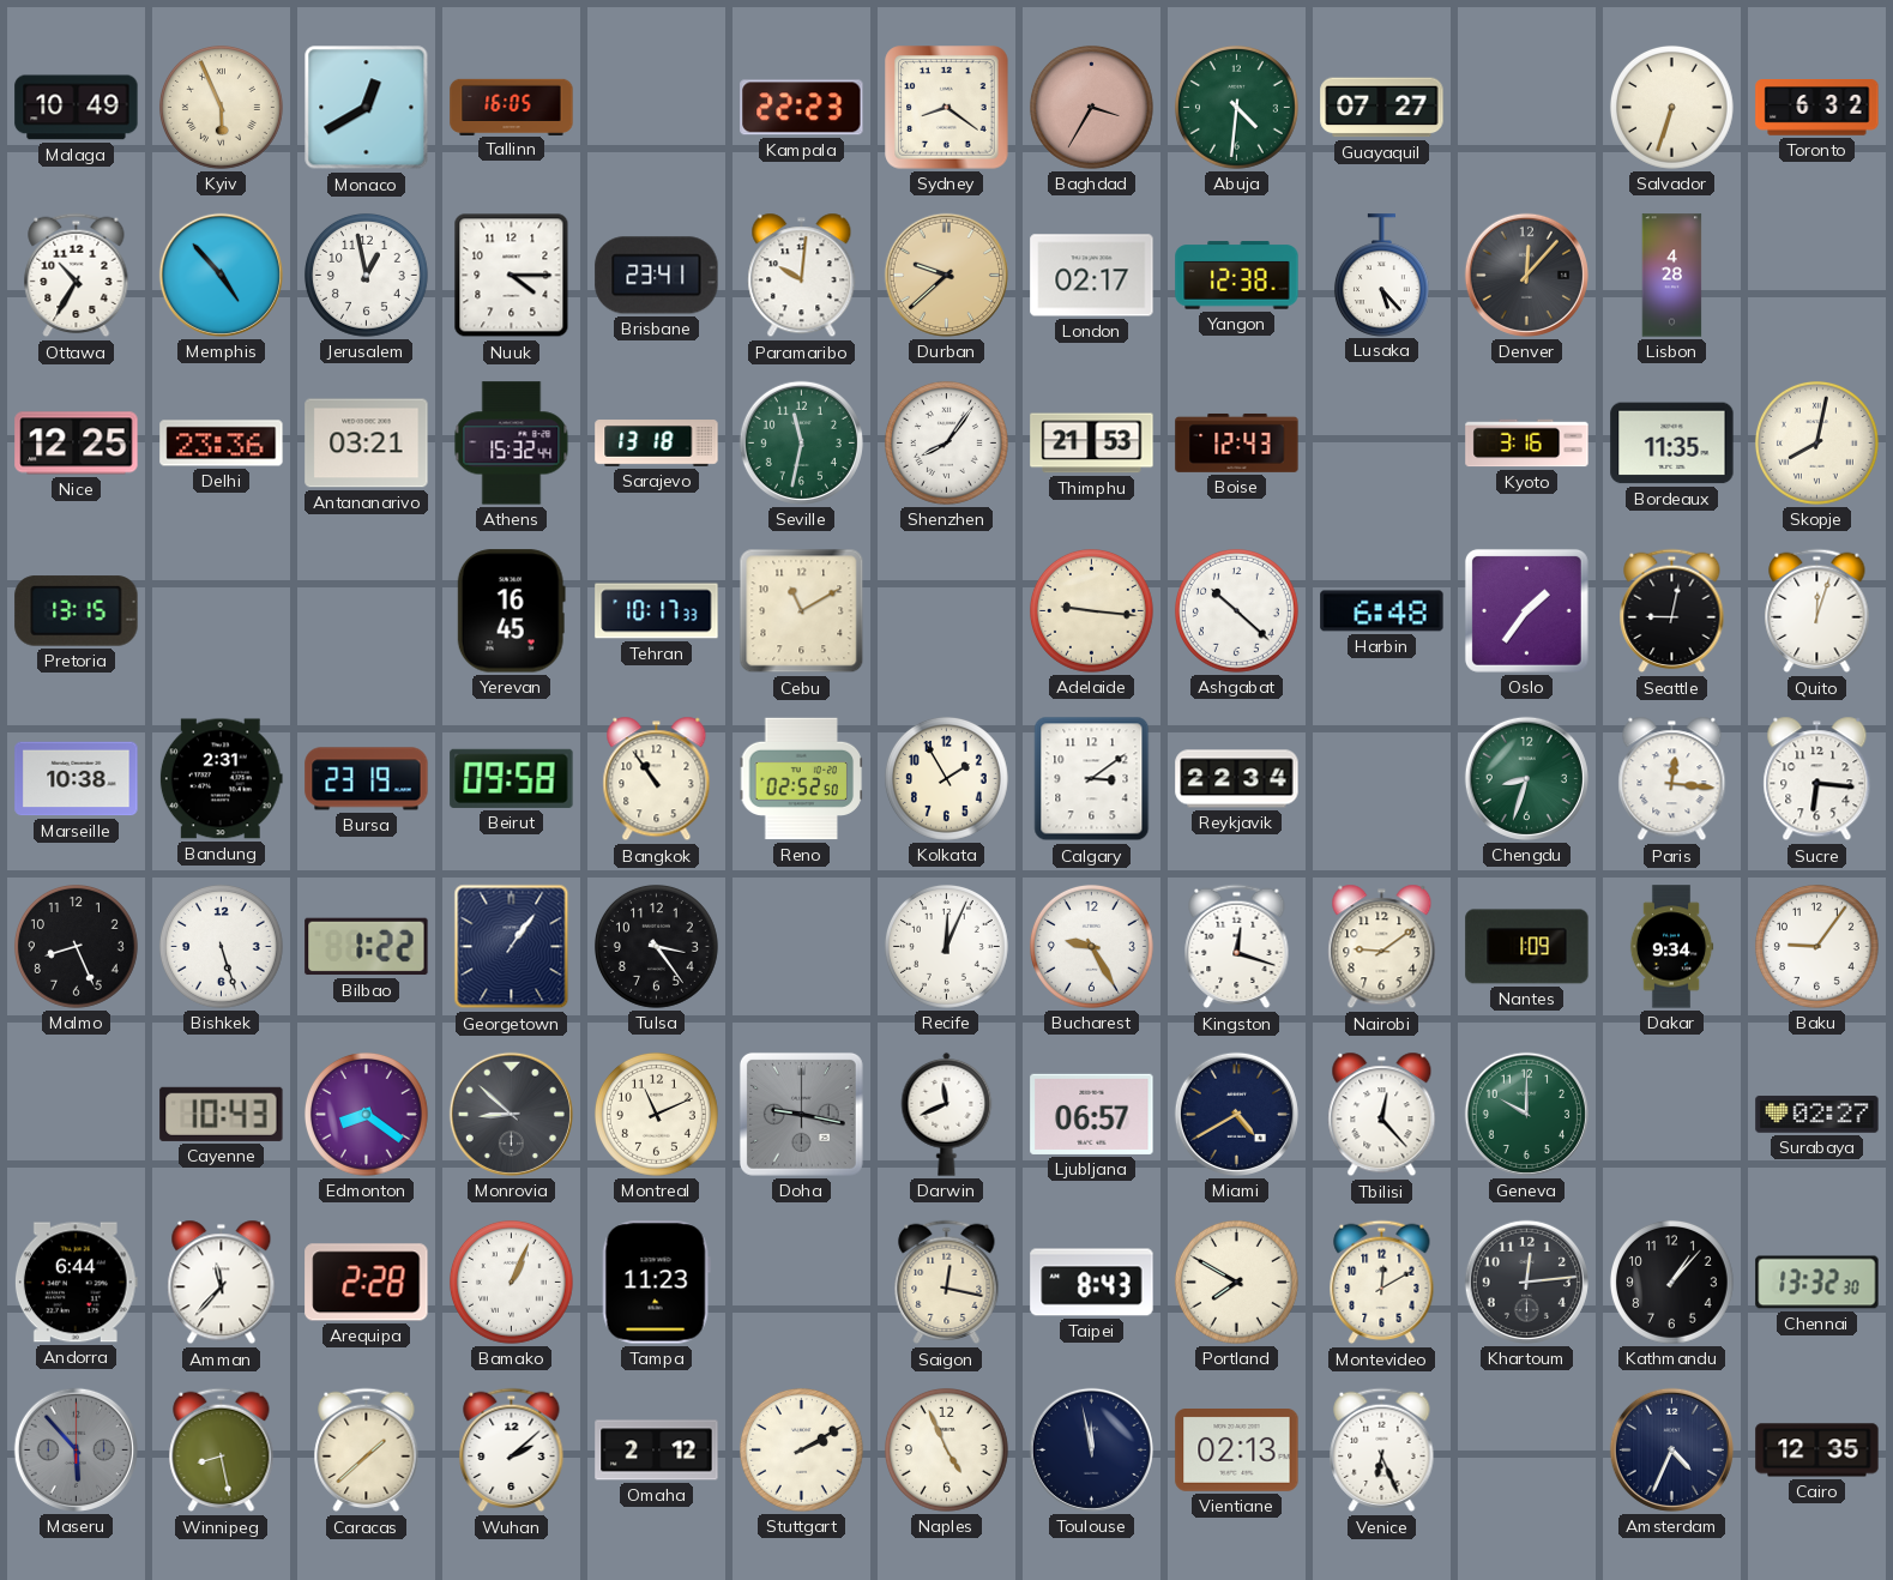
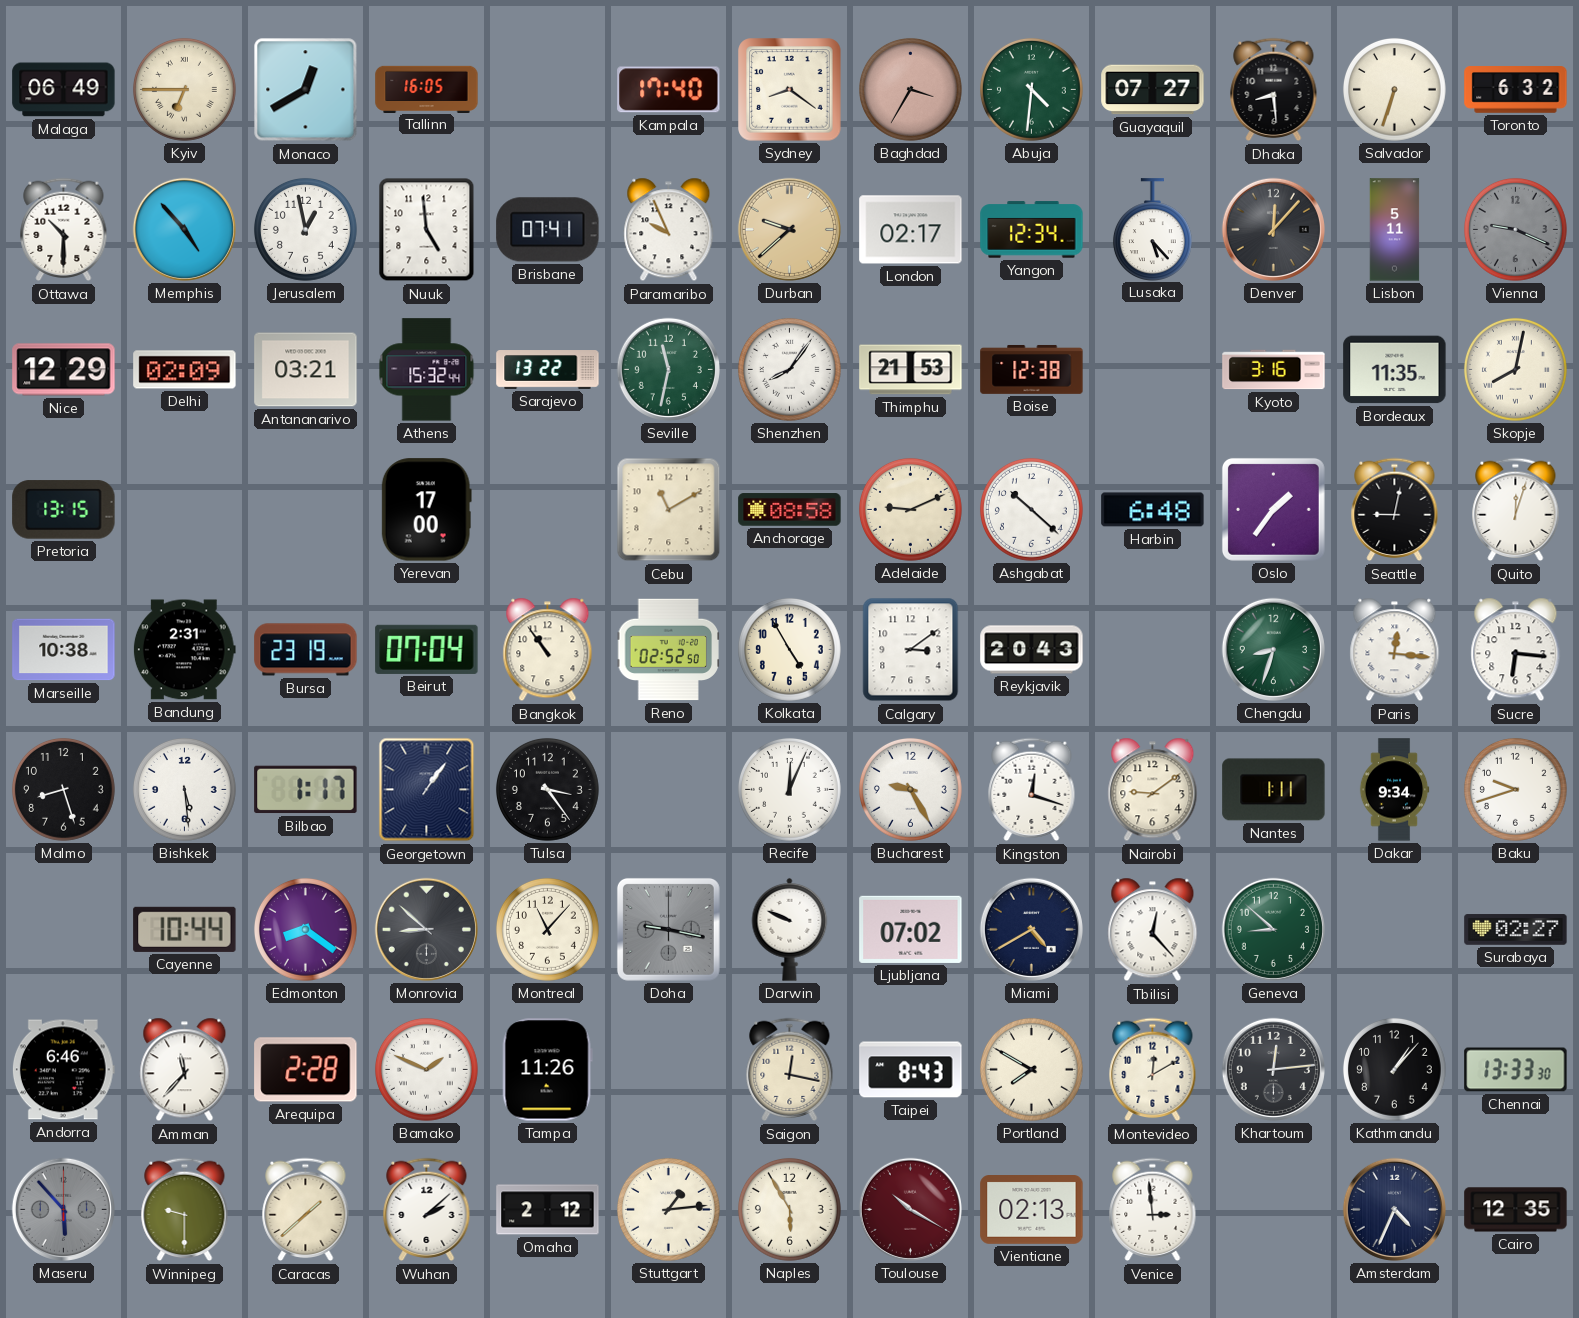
Malaga: 10:49 -> 06:49 (64, 90)
Kyiv: 5:56 -> 6:45 (184, 89)
Kampala: 22:23 -> 17:40 (669, 90)
Dhaka: none -> 8:29 (1274, 90)
Ottawa: 10:35 -> 10:30 (64, 230)
Nuuk: 4:15 -> 4:59 (427, 230)
Brisbane: 23:41 -> 07:41 (548, 230)
Paramaribo: 10:01 -> 9:56 (669, 230)
Yangon: 12:38 -> 12:34 (1032, 230)
Lisbon: 4:28 -> 5:11 (1395, 230)
Vienna: none -> 9:19 (1515, 229)
Nice: 12:25 -> 12:29 (64, 370)
Delhi: 23:36 -> 02:09 (185, 370)
Sarajevo: 13:18 -> 13:22 (548, 370)
Boise: 12:43 -> 12:38 (1032, 369)
Yerevan: 16:45 -> 17:00 (426, 510)
Tehran: 10:17 -> none (657, 611)
Anchorage: none -> 08:58 (790, 510)
Adelaide: 9:16 -> 9:11 (910, 509)
Beirut: 09:58 -> 07:04 (427, 649)
Kolkata: 1:55 -> 4:55 (789, 649)
Reykjavik: 22:34 -> 20:43 (1032, 650)
Malmo: 8:26 -> 8:27 (63, 789)
Bishkek: 5:27 -> 5:29 (184, 789)
Bilbao: 1:22 -> 1:17 (306, 790)
Nantes: 1:09 -> 1:11 (1274, 790)
Baku: 9:06 -> 9:42 (1515, 789)
Cayenne: 10:43 -> 10:44 (185, 929)
Montreal: 11:11 -> 11:07 (547, 929)
Darwin: 11:41 -> 9:49 (790, 929)
Ljubljana: 06:57 -> 07:02 (911, 929)
Geneva: 10:00 -> 8:52 (1273, 929)
Andorra: 6:44 -> 6:46 (63, 1070)
Bamako: 1:04 -> 1:49 (426, 1069)
Tampa: 11:23 -> 11:26 (547, 1070)
Chennai: 13:32 -> 13:33 (1516, 1070)
Winnipeg: 8:28 -> 9:30 (185, 1210)
Stuttgart: 2:10 -> 1:14 (668, 1209)
Naples: 4:56 -> 5:55 (789, 1209)
Toulouse: 11:58 -> 10:20 (910, 1209)
Toulouse dial: navy -> burgundy (910, 1209)
Venice: 6:26 -> 2:59 (1153, 1210)
